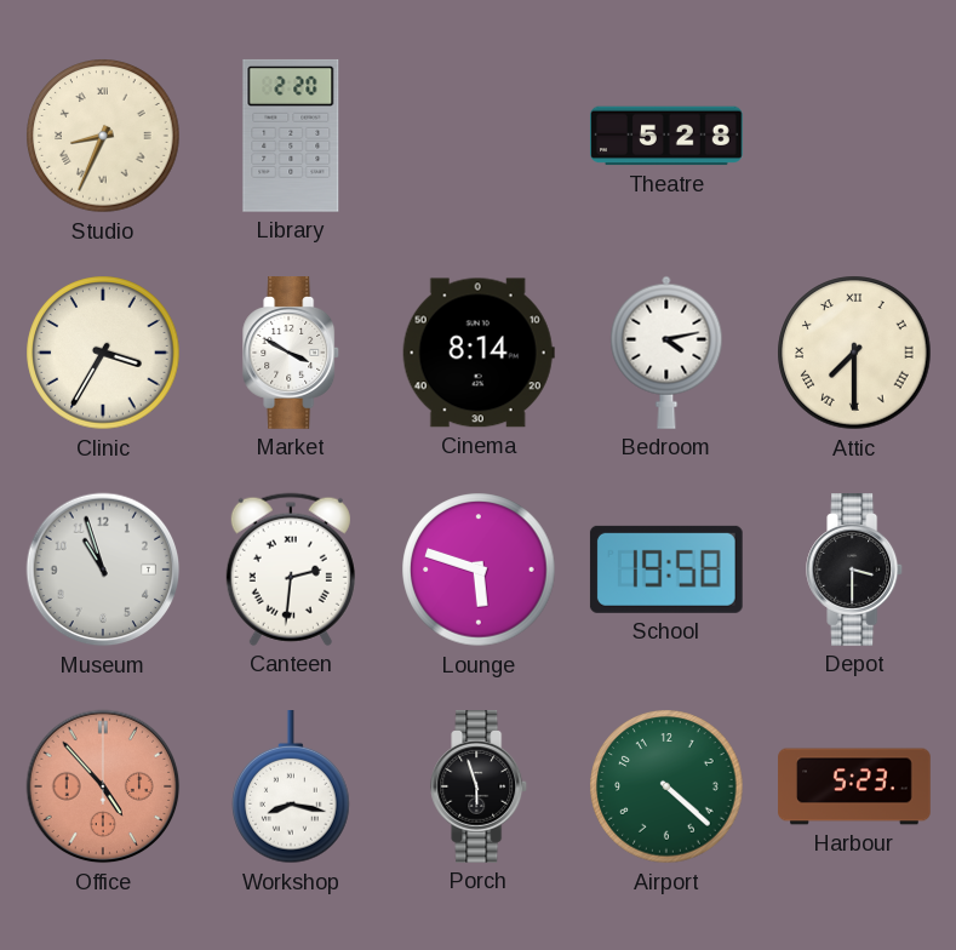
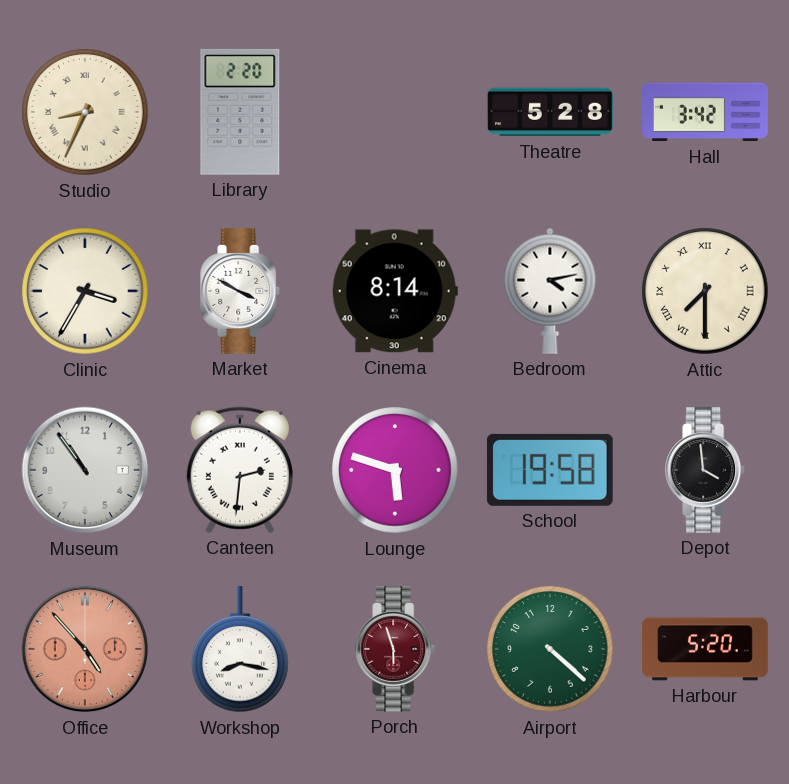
Hall: none -> 3:42 (705, 112)
Museum: 10:57 -> 10:54 (85, 470)
Depot: 3:30 -> 3:59 (706, 471)
Porch dial: black -> burgundy (396, 650)
Harbour: 5:23 -> 5:20 (705, 649)
